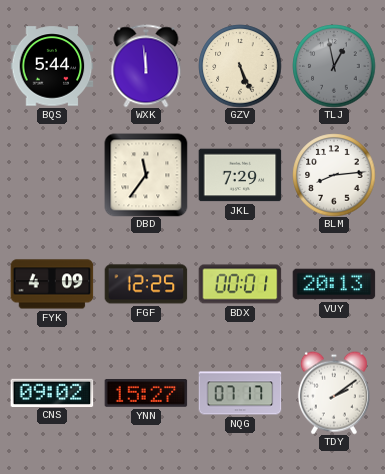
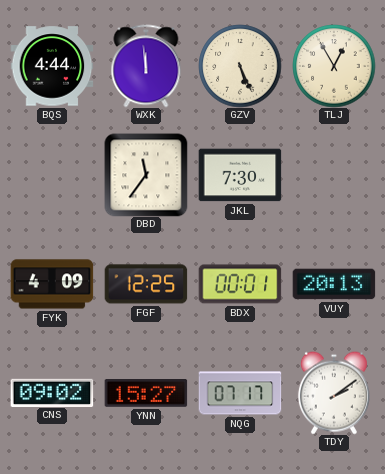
BQS: 5:44 -> 4:44 (52, 66)
TLJ: 12:58 -> 12:55 (334, 66)
TLJ dial: grey -> cream (334, 66)
JKL: 7:29 -> 7:30 (240, 175)
BLM: 8:14 -> none (334, 175)
